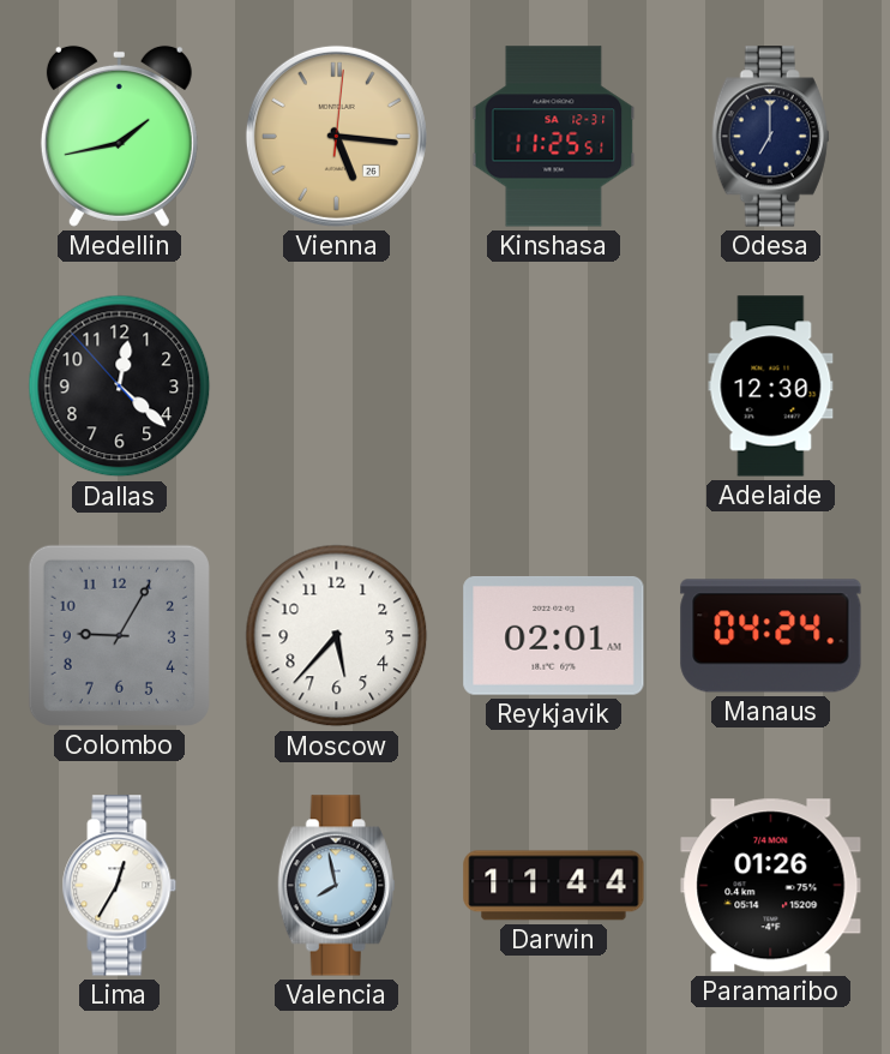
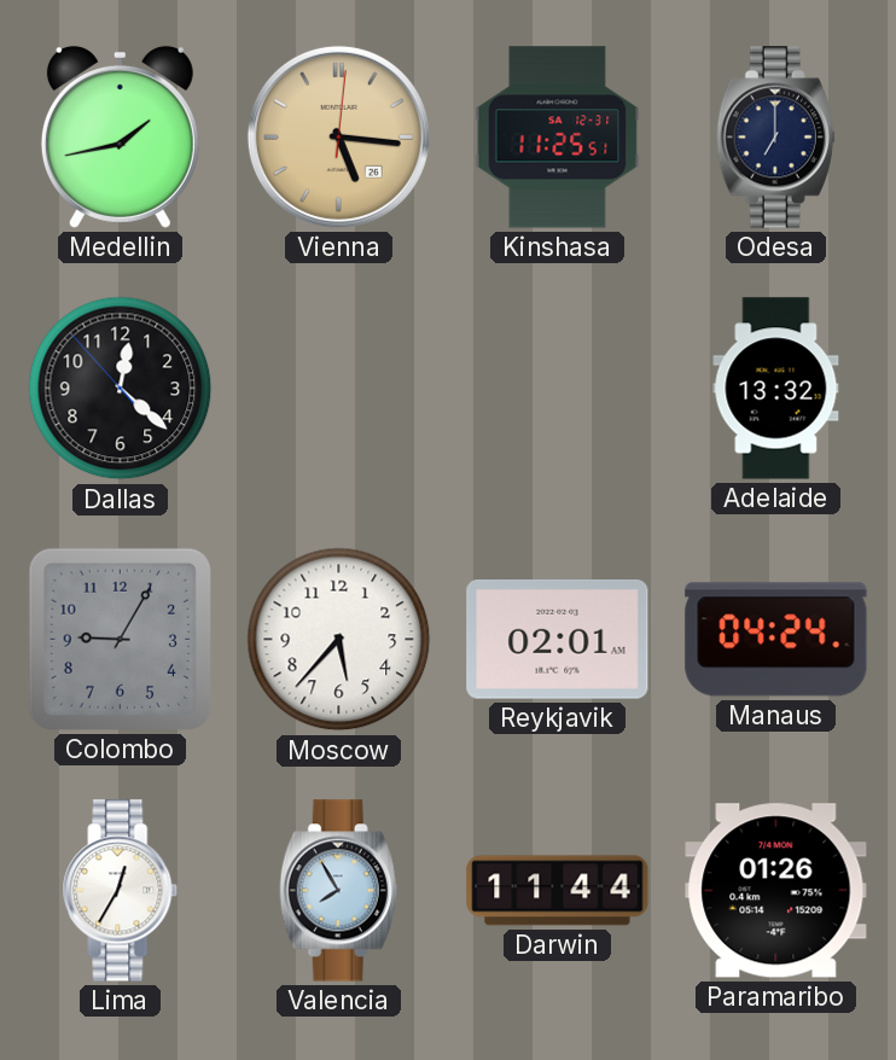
Adelaide: 12:30 -> 13:32 (776, 389)
Valencia: 7:58 -> 7:55 (338, 891)
